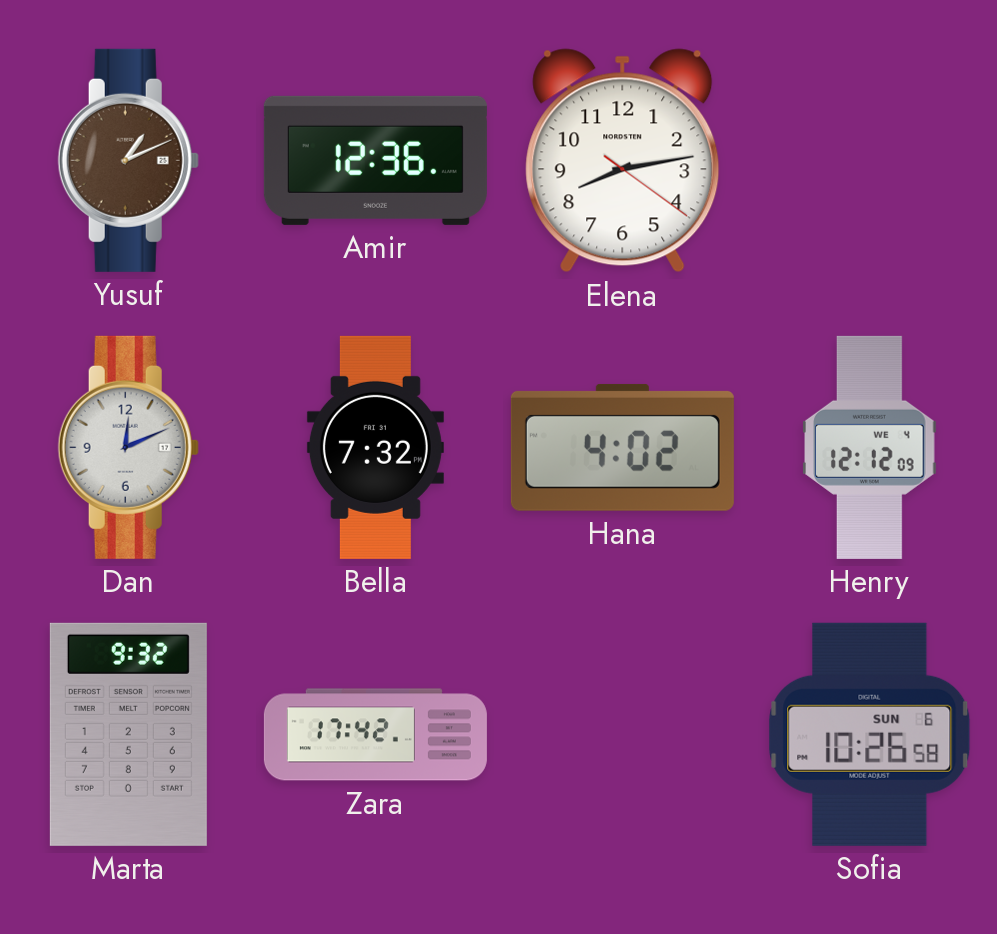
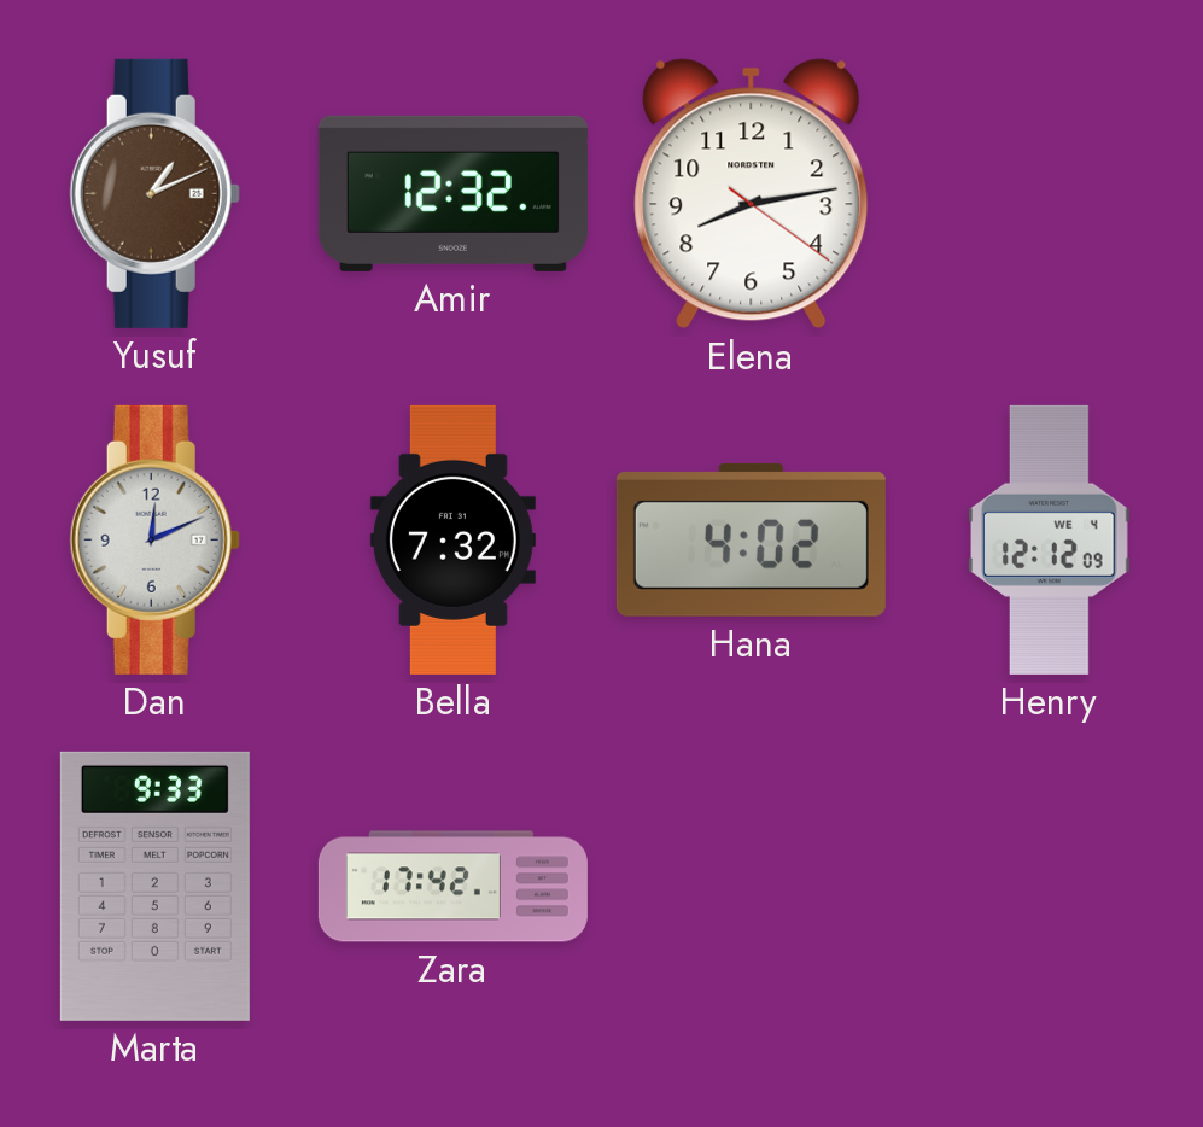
Amir: 12:36 -> 12:32 (452, 193)
Marta: 9:32 -> 9:33 (154, 886)
Sofia: 10:26 -> none (870, 734)
